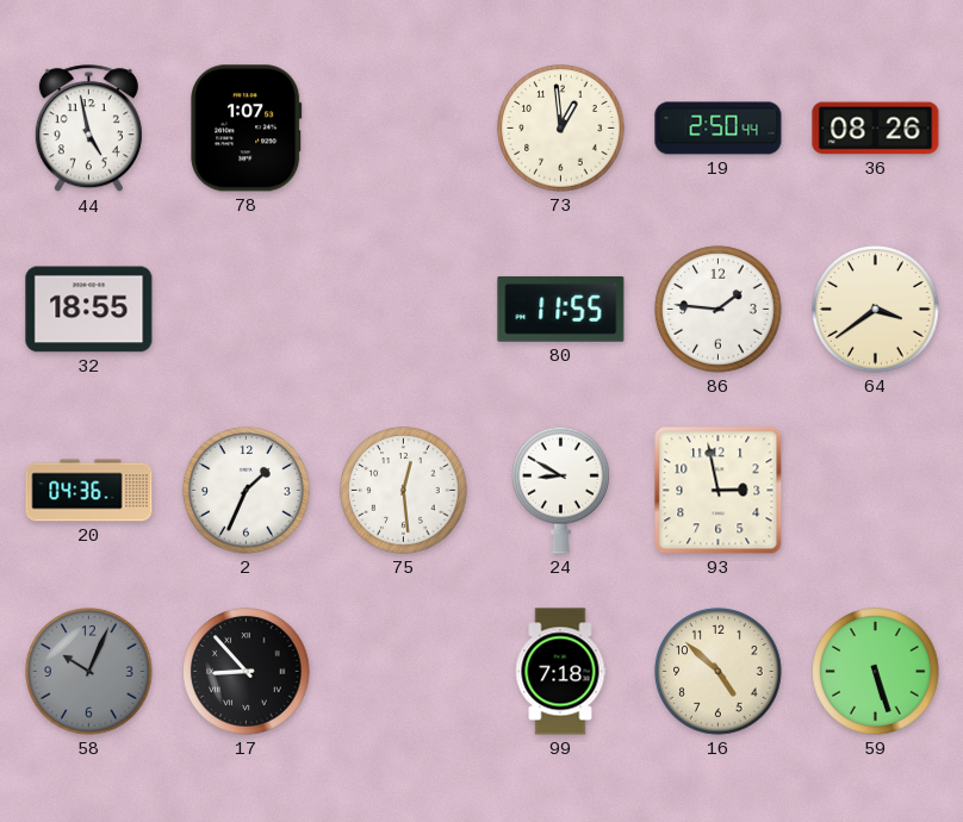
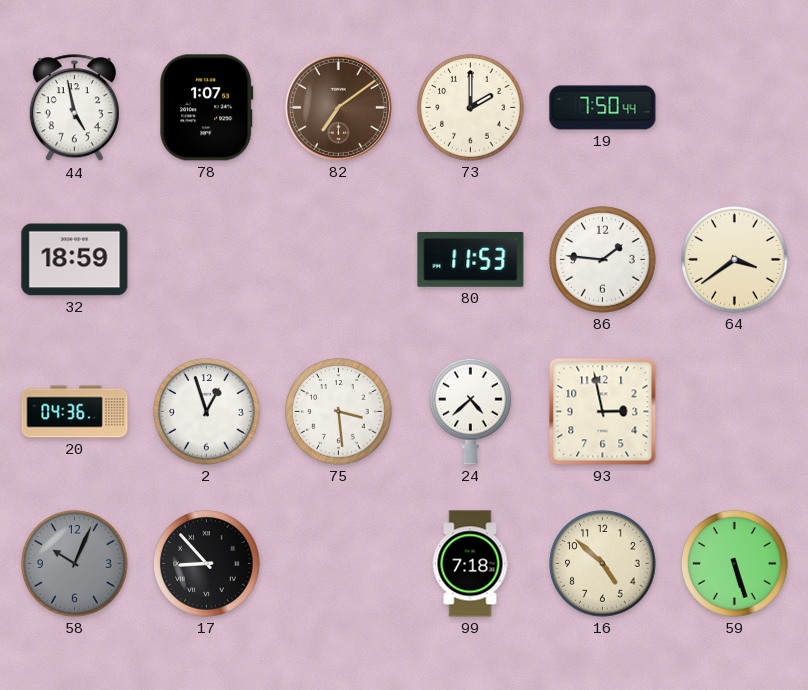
82: none -> 7:09 (338, 107)
73: 12:59 -> 2:00 (471, 108)
19: 2:50 -> 7:50 (603, 108)
36: 08:26 -> none (876, 129)
32: 18:55 -> 18:59 (75, 260)
80: 11:55 -> 11:53 (471, 259)
2: 1:34 -> 12:57 (207, 412)
75: 12:29 -> 3:29 (339, 412)
24: 8:50 -> 4:38 (471, 411)
